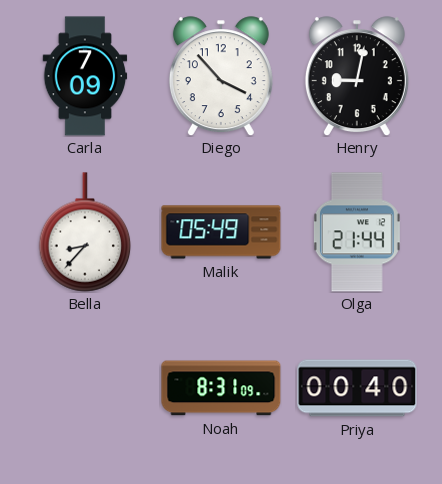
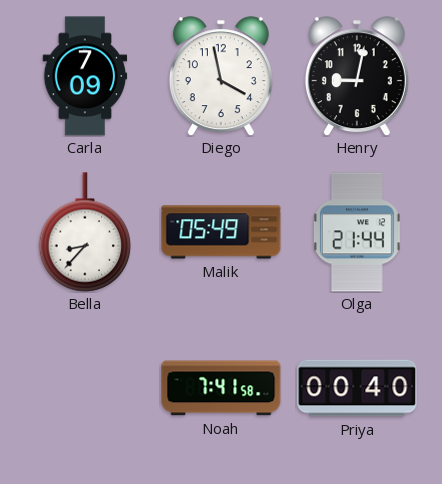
Diego: 3:53 -> 3:58 (221, 76)
Noah: 8:31 -> 7:41 (221, 388)
